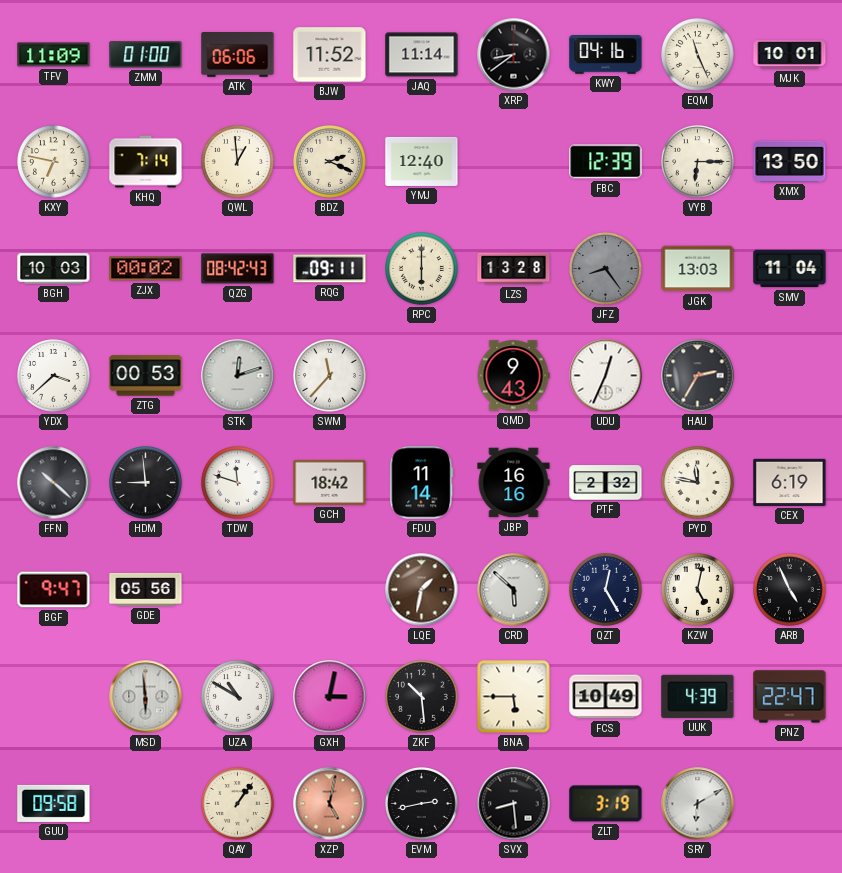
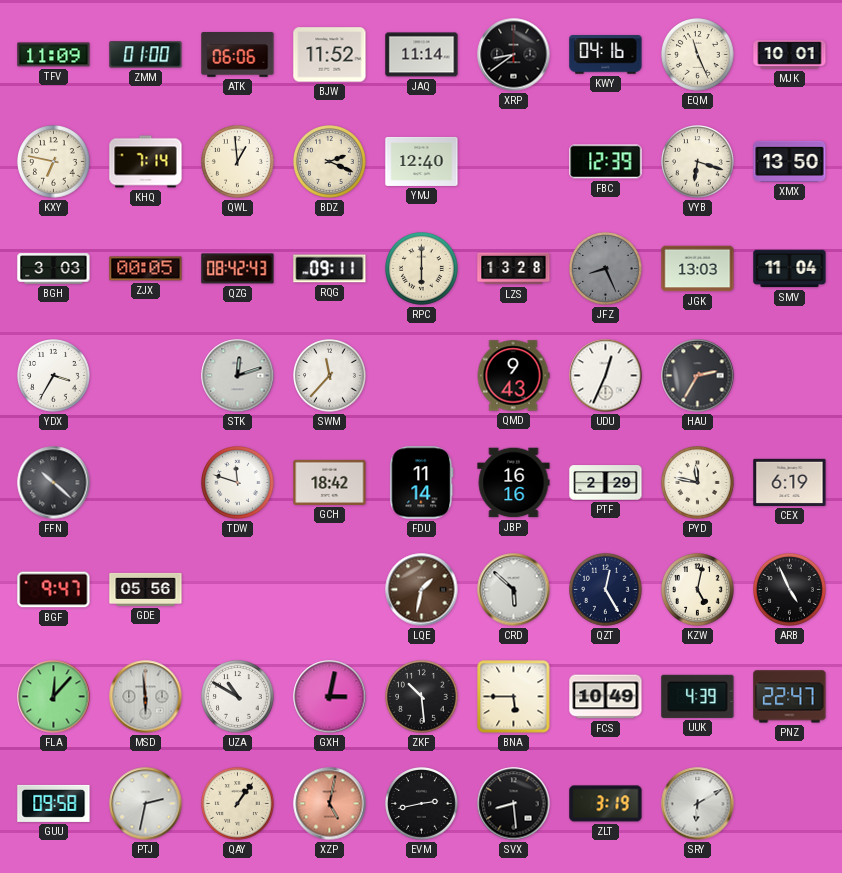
VYB: 6:15 -> 6:18 (698, 162)
BGH: 10:03 -> 3:03 (54, 269)
ZJX: 00:02 -> 00:05 (146, 269)
JFZ: 8:24 -> 8:26 (606, 269)
YDX: 3:38 -> 3:35 (54, 376)
ZTG: 00:53 -> none (146, 376)
HDM: 8:59 -> none (146, 483)
PTF: 2:32 -> 2:29 (606, 483)
FLA: none -> 12:07 (54, 697)
PTJ: none -> 2:32 (146, 804)
